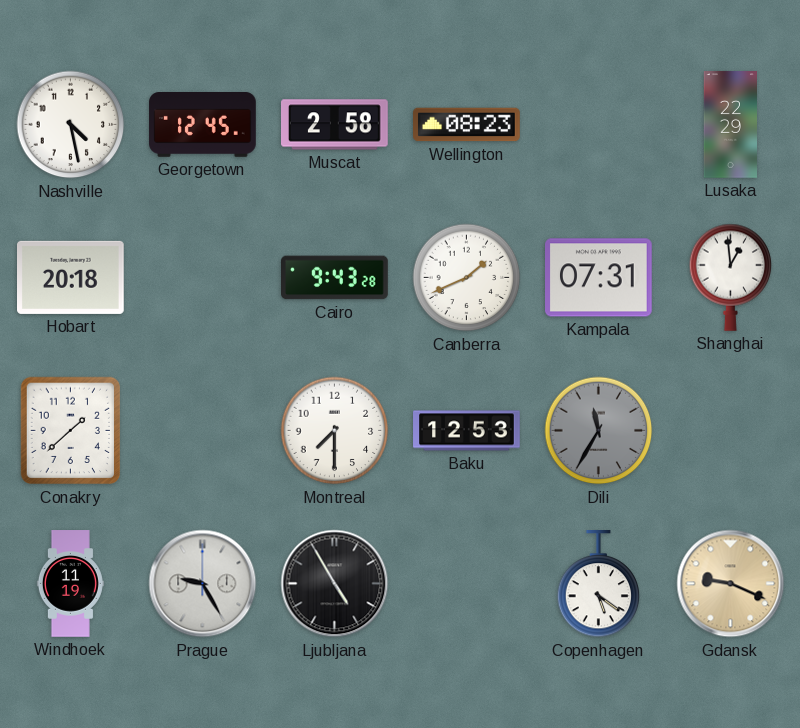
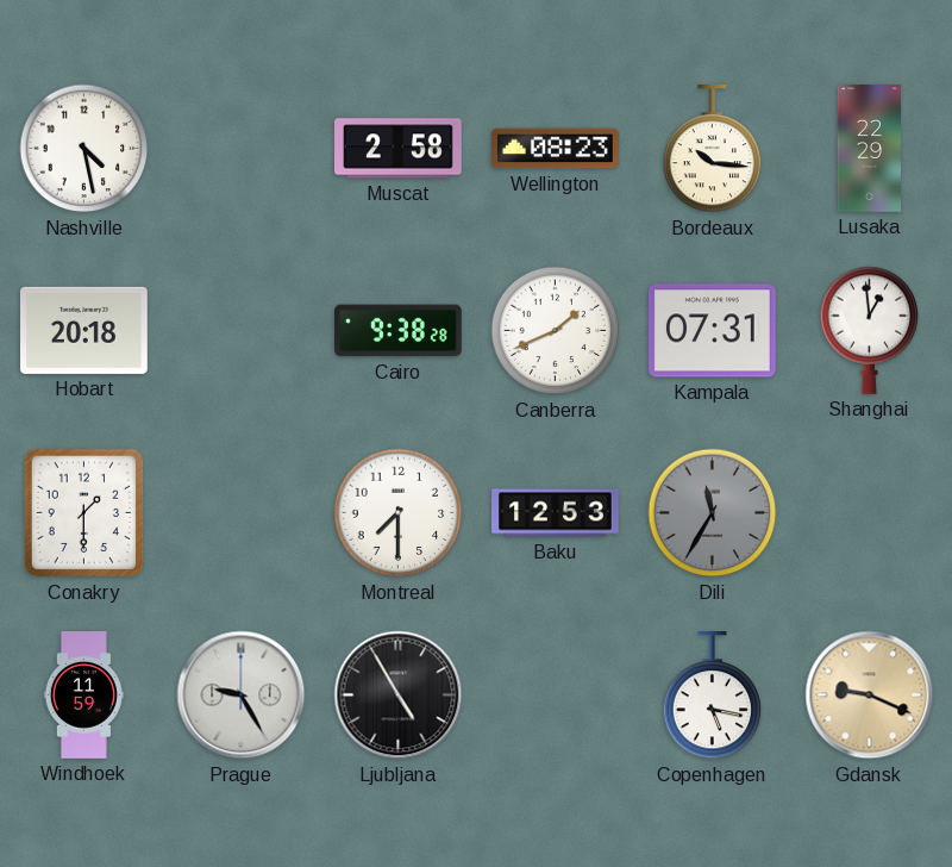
Georgetown: 12:45 -> none (203, 125)
Bordeaux: none -> 10:16 (713, 150)
Cairo: 9:43 -> 9:38 (399, 331)
Conakry: 1:38 -> 1:30 (84, 513)
Windhoek: 11:19 -> 11:59 (83, 696)
Copenhagen: 5:21 -> 5:17 (713, 697)
